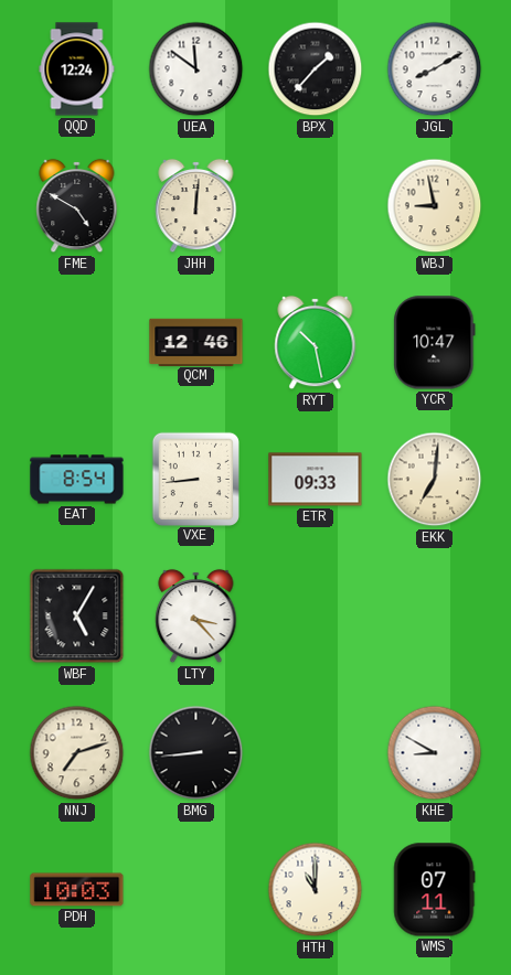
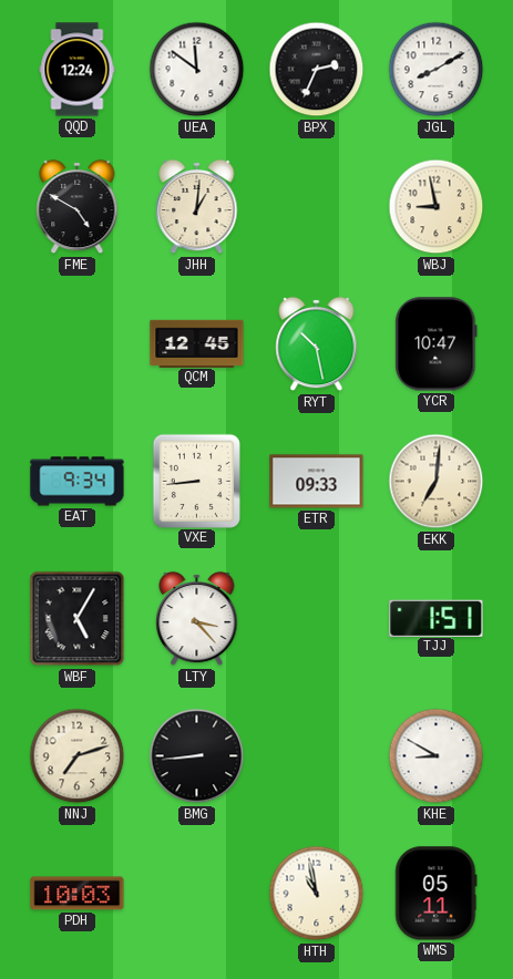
BPX: 1:37 -> 2:34 (317, 70)
JHH: 12:01 -> 1:01 (197, 207)
QCM: 12:46 -> 12:45 (197, 343)
EAT: 8:54 -> 9:34 (78, 482)
TJJ: none -> 1:51 (437, 618)
HTH: 11:00 -> 10:58 (317, 894)
WMS: 07:11 -> 05:11 (437, 894)
